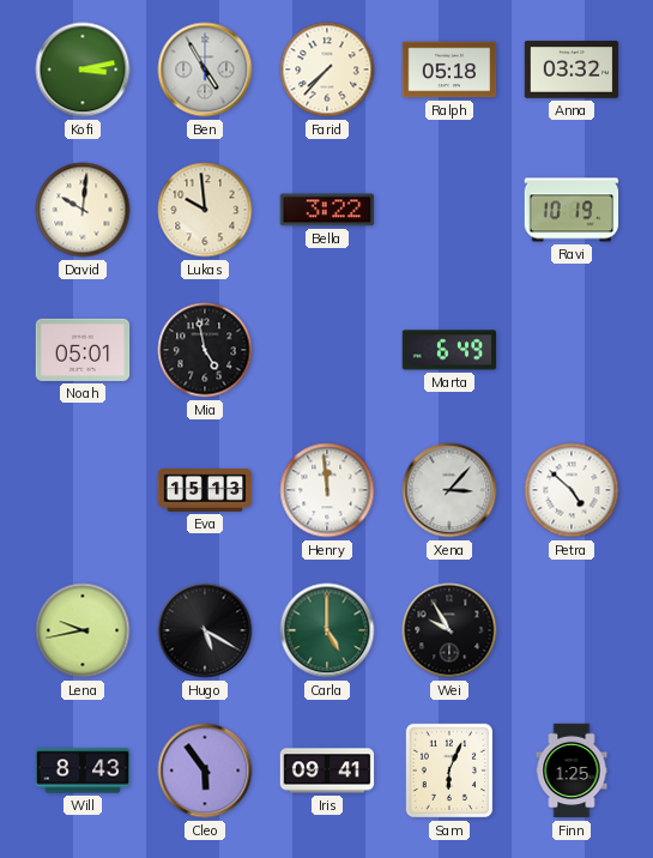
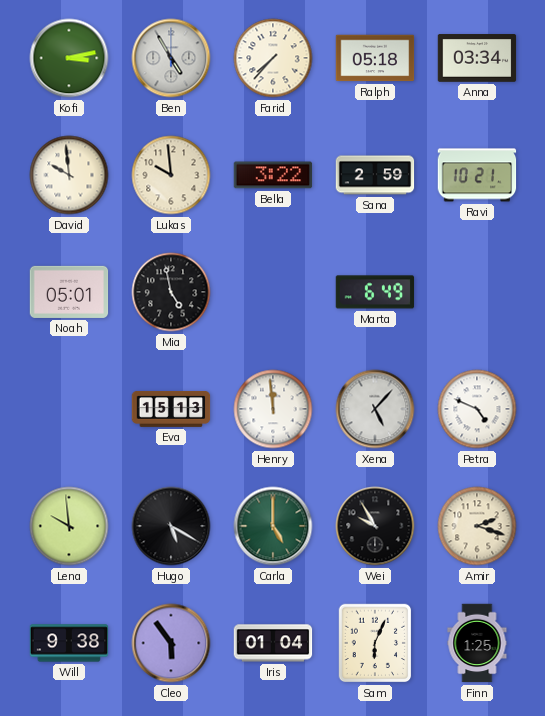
Anna: 03:32 -> 03:34 (477, 58)
David: 10:01 -> 9:59 (69, 175)
Sana: none -> 2:59 (375, 175)
Ravi: 10:19 -> 10:21 (477, 175)
Xena: 3:07 -> 5:07 (375, 409)
Petra: 4:52 -> 4:49 (477, 409)
Lena: 9:43 -> 9:59 (69, 526)
Amir: none -> 2:18 (477, 526)
Will: 8:43 -> 9:38 (69, 643)
Iris: 09:41 -> 01:04 (273, 643)
